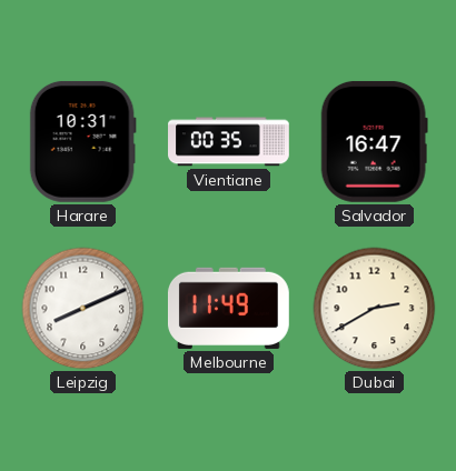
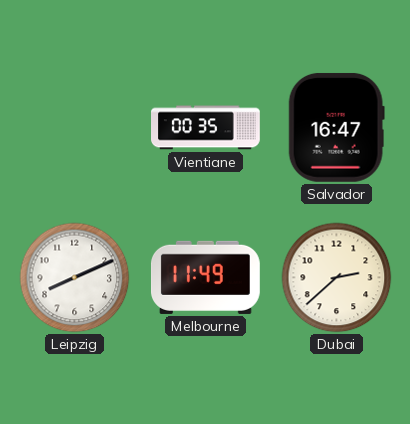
Harare: 10:31 -> none (82, 141)
Dubai: 2:40 -> 2:38 (337, 278)
